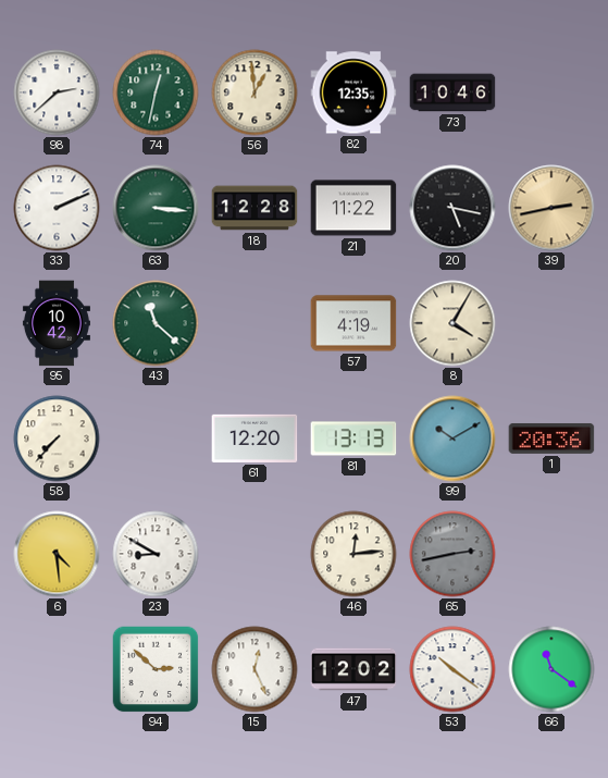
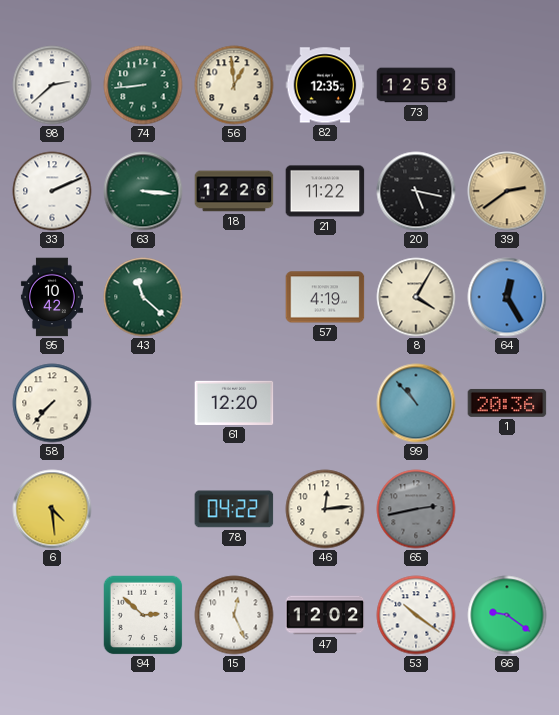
74: 12:32 -> 8:44 (143, 85)
73: 10:46 -> 12:58 (416, 85)
18: 12:28 -> 12:26 (234, 191)
39: 2:43 -> 2:39 (507, 191)
64: none -> 12:25 (507, 297)
81: 13:13 -> none (353, 439)
99: 10:10 -> 10:53 (416, 403)
23: 8:50 -> none (156, 554)
78: none -> 04:22 (234, 509)
66: 11:21 -> 9:21 (507, 615)
